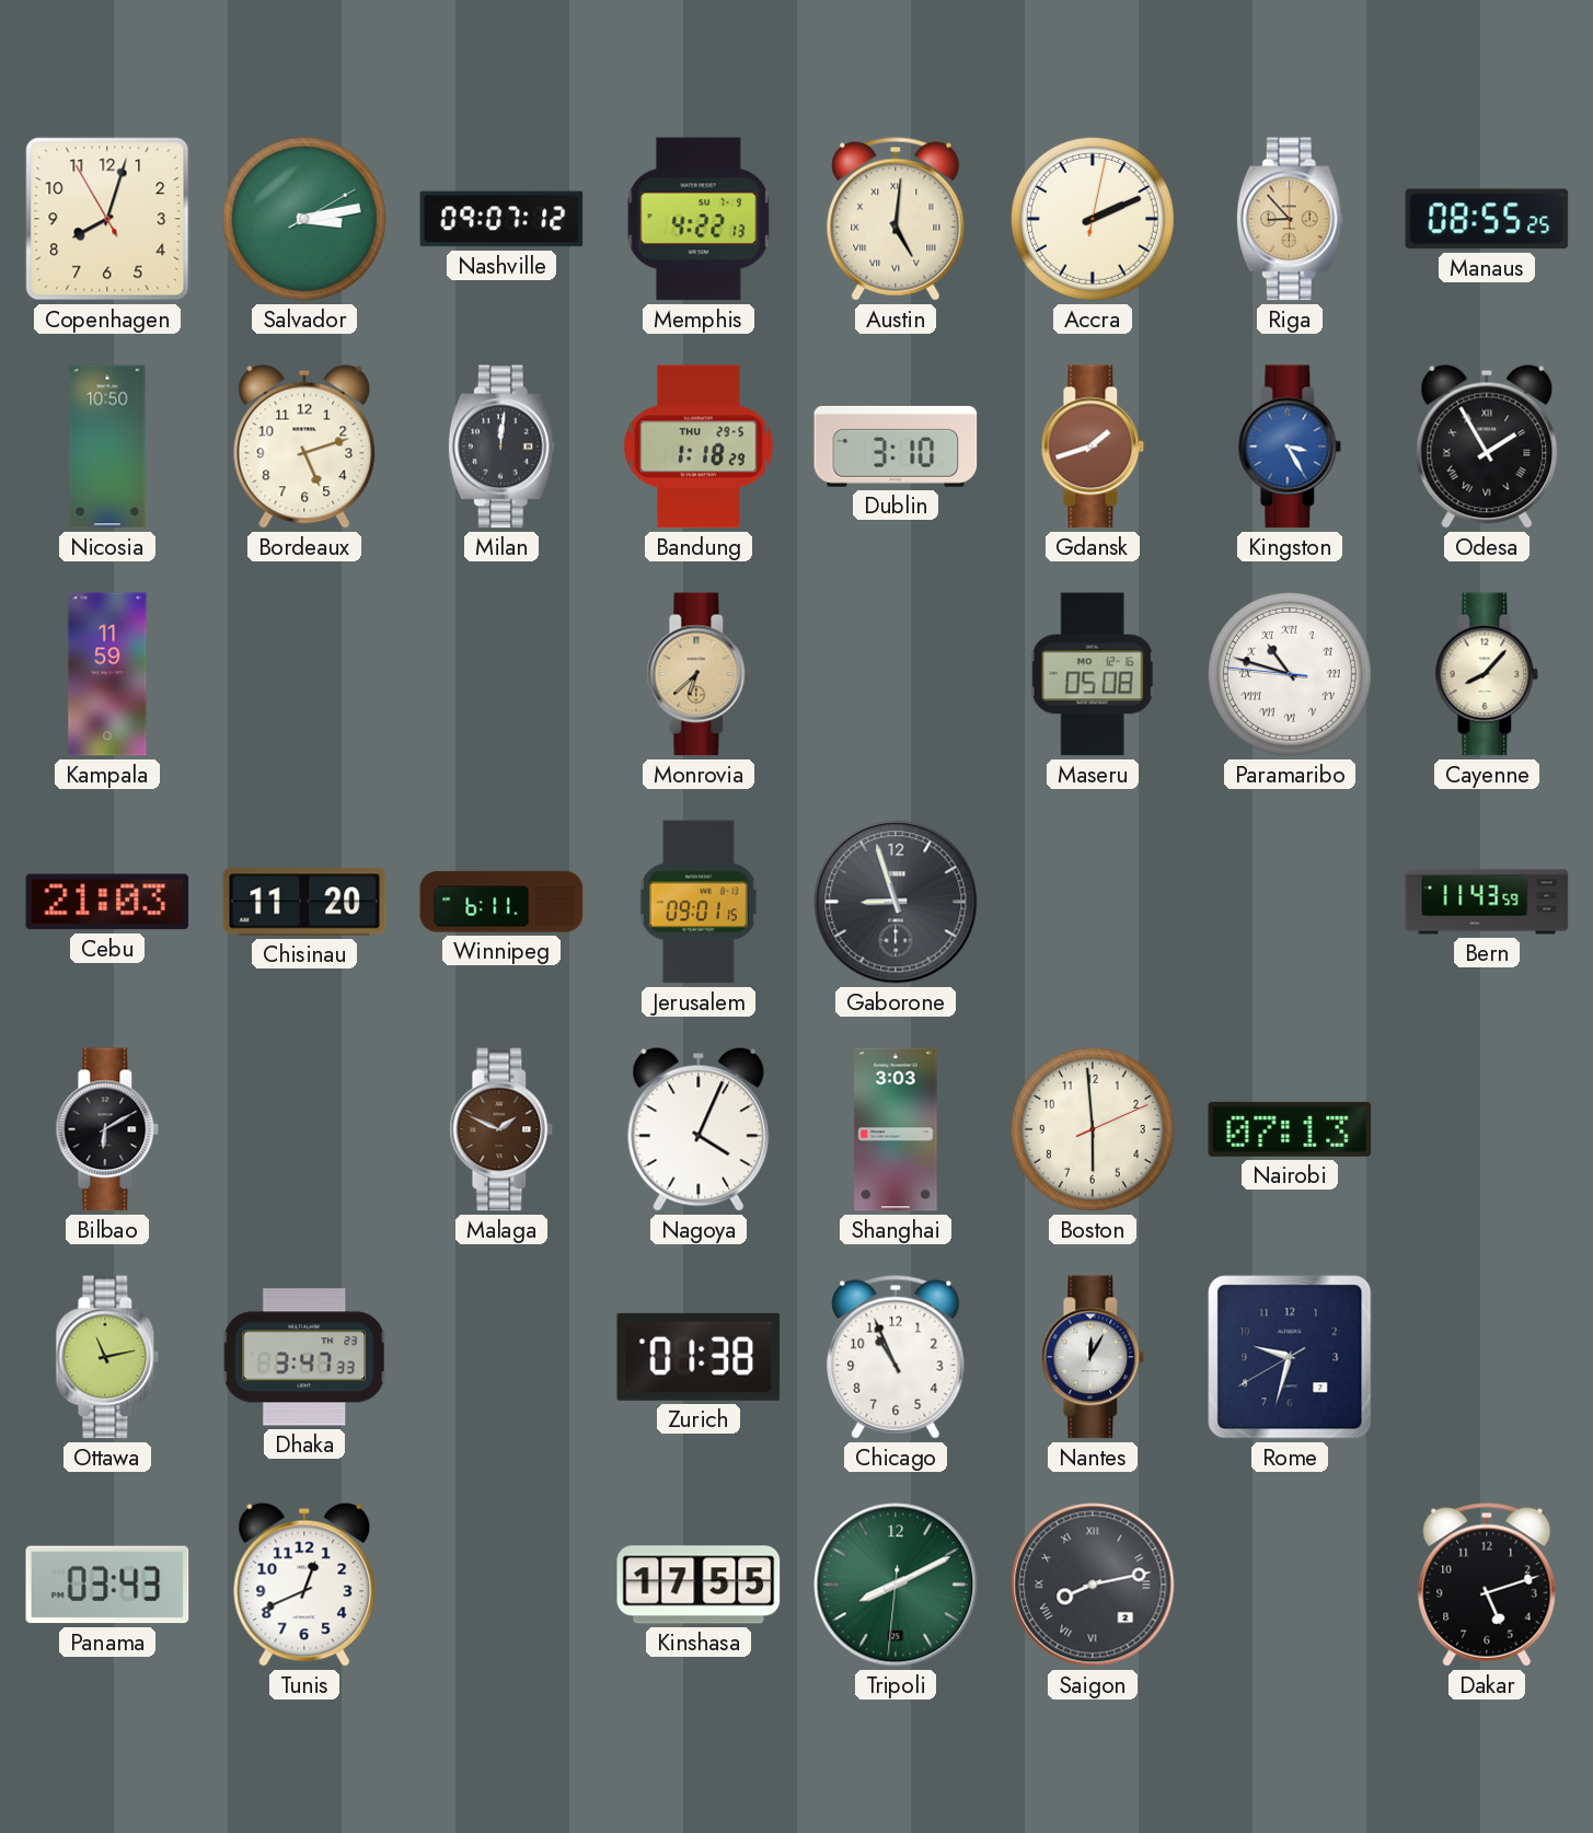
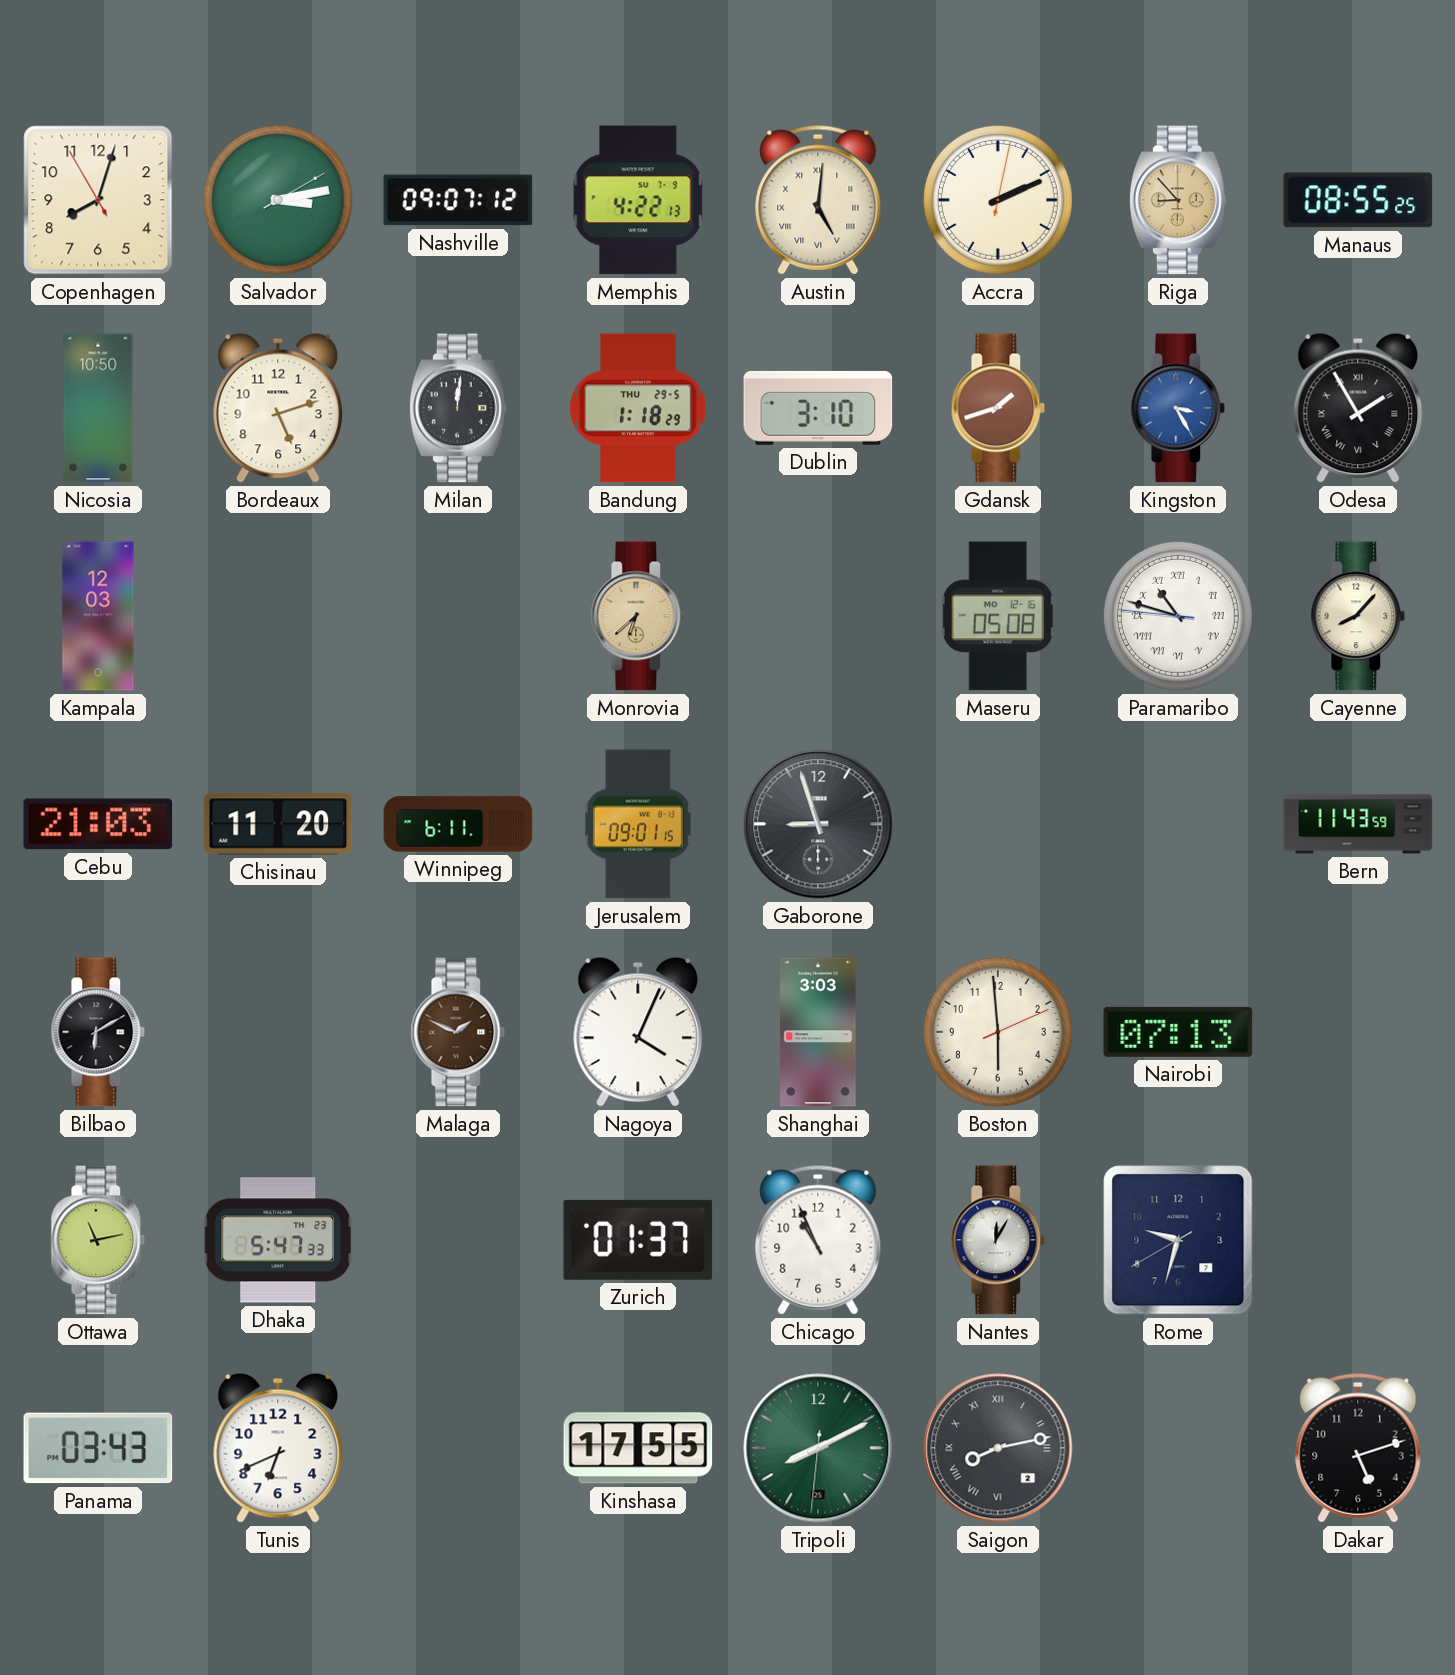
Kampala: 11:59 -> 12:03 (98, 616)
Dhaka: 3:47 -> 5:47 (279, 1240)
Zurich: 01:38 -> 01:37 (638, 1240)
Tunis: 12:41 -> 6:41 (278, 1448)
